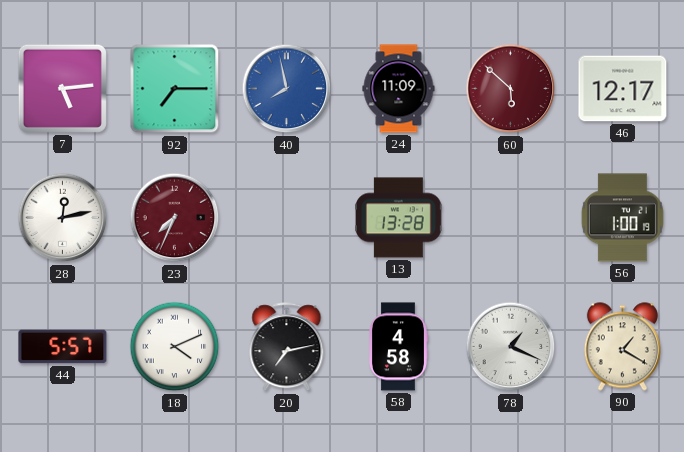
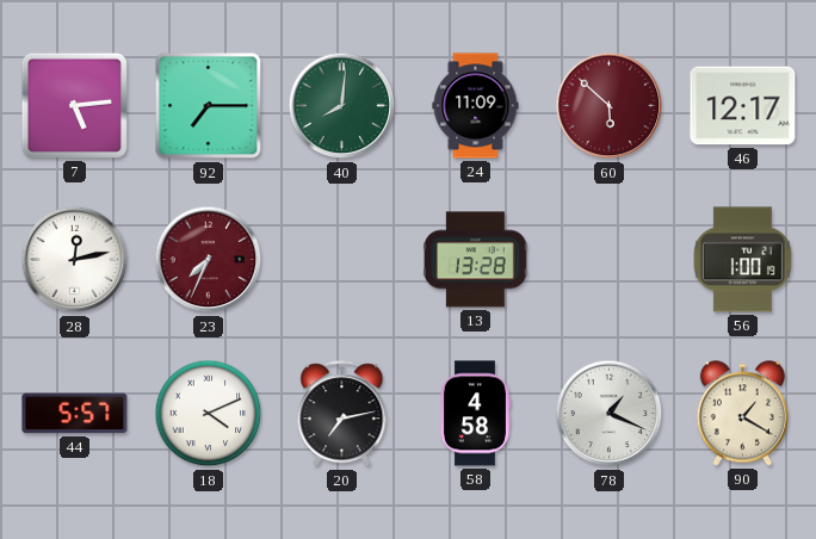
40: 7:58 -> 8:01 (342, 106)
40 dial: blue -> green (342, 106)
